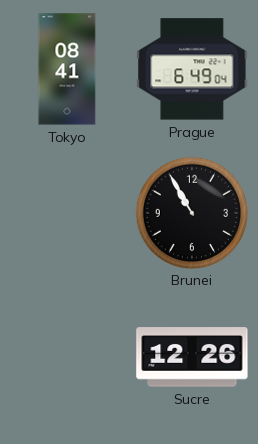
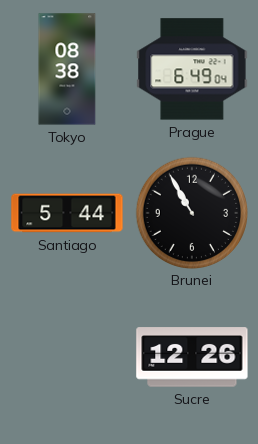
Tokyo: 08:41 -> 08:38 (67, 69)
Santiago: none -> 5:44 (67, 213)
